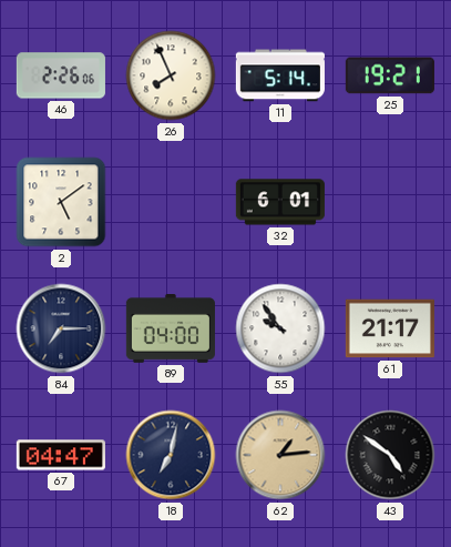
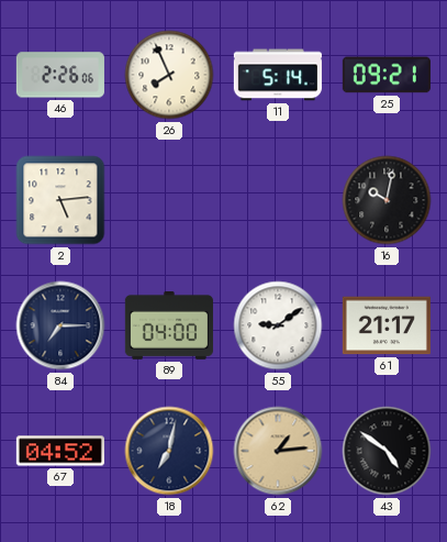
25: 19:21 -> 09:21 (387, 75)
2: 5:09 -> 5:14 (60, 200)
32: 6:01 -> none (280, 202)
16: none -> 10:02 (387, 200)
55: 9:54 -> 9:09 (278, 325)
67: 04:47 -> 04:52 (60, 451)
